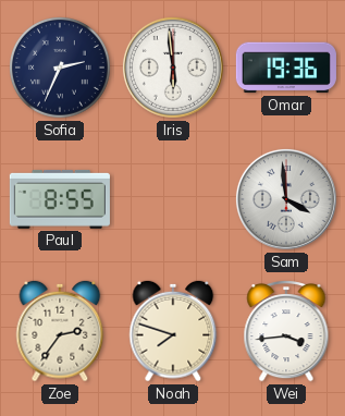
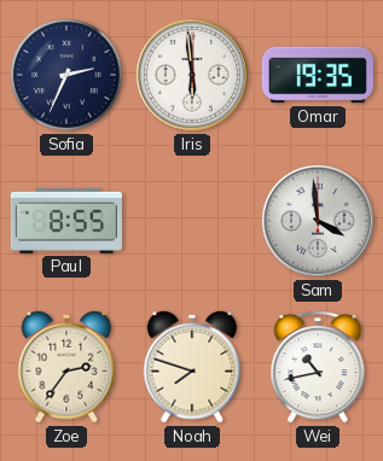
Omar: 19:36 -> 19:35 (318, 75)
Wei: 3:44 -> 10:43 (318, 367)
